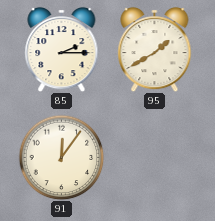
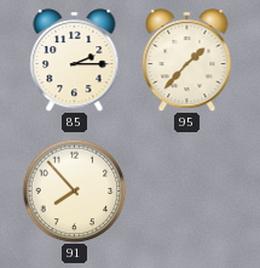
95: 1:40 -> 1:37 (187, 59)
91: 12:06 -> 7:53 (74, 190)
